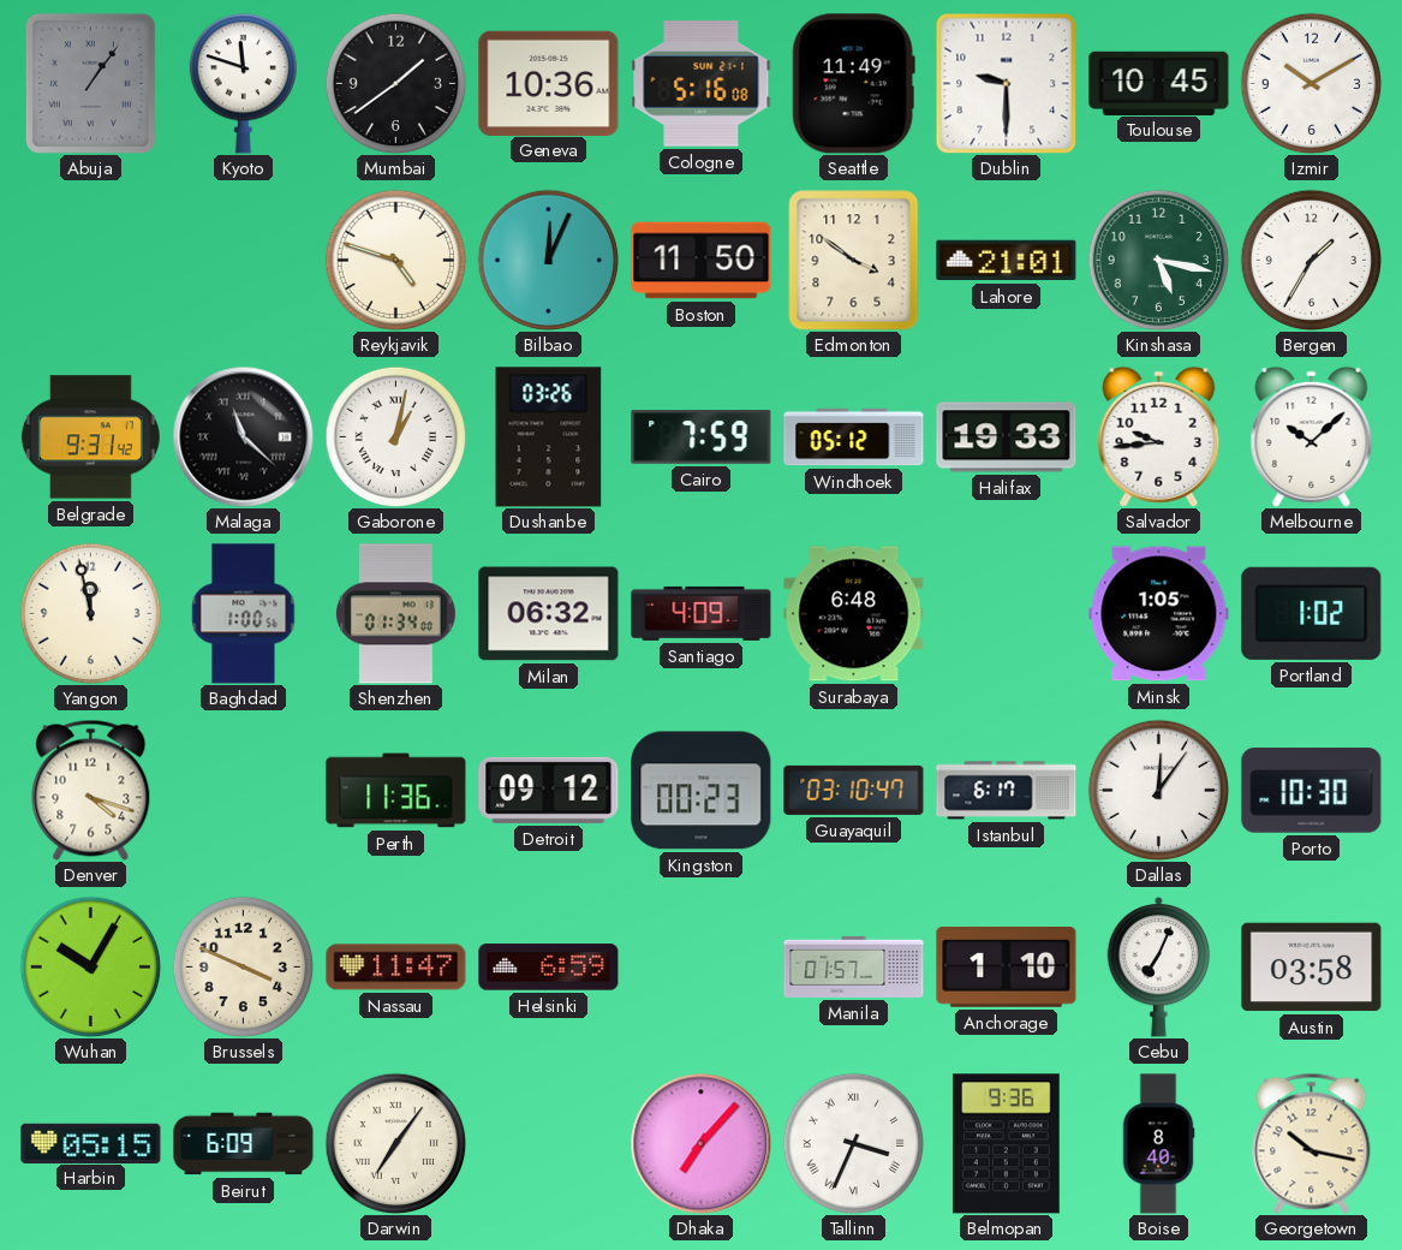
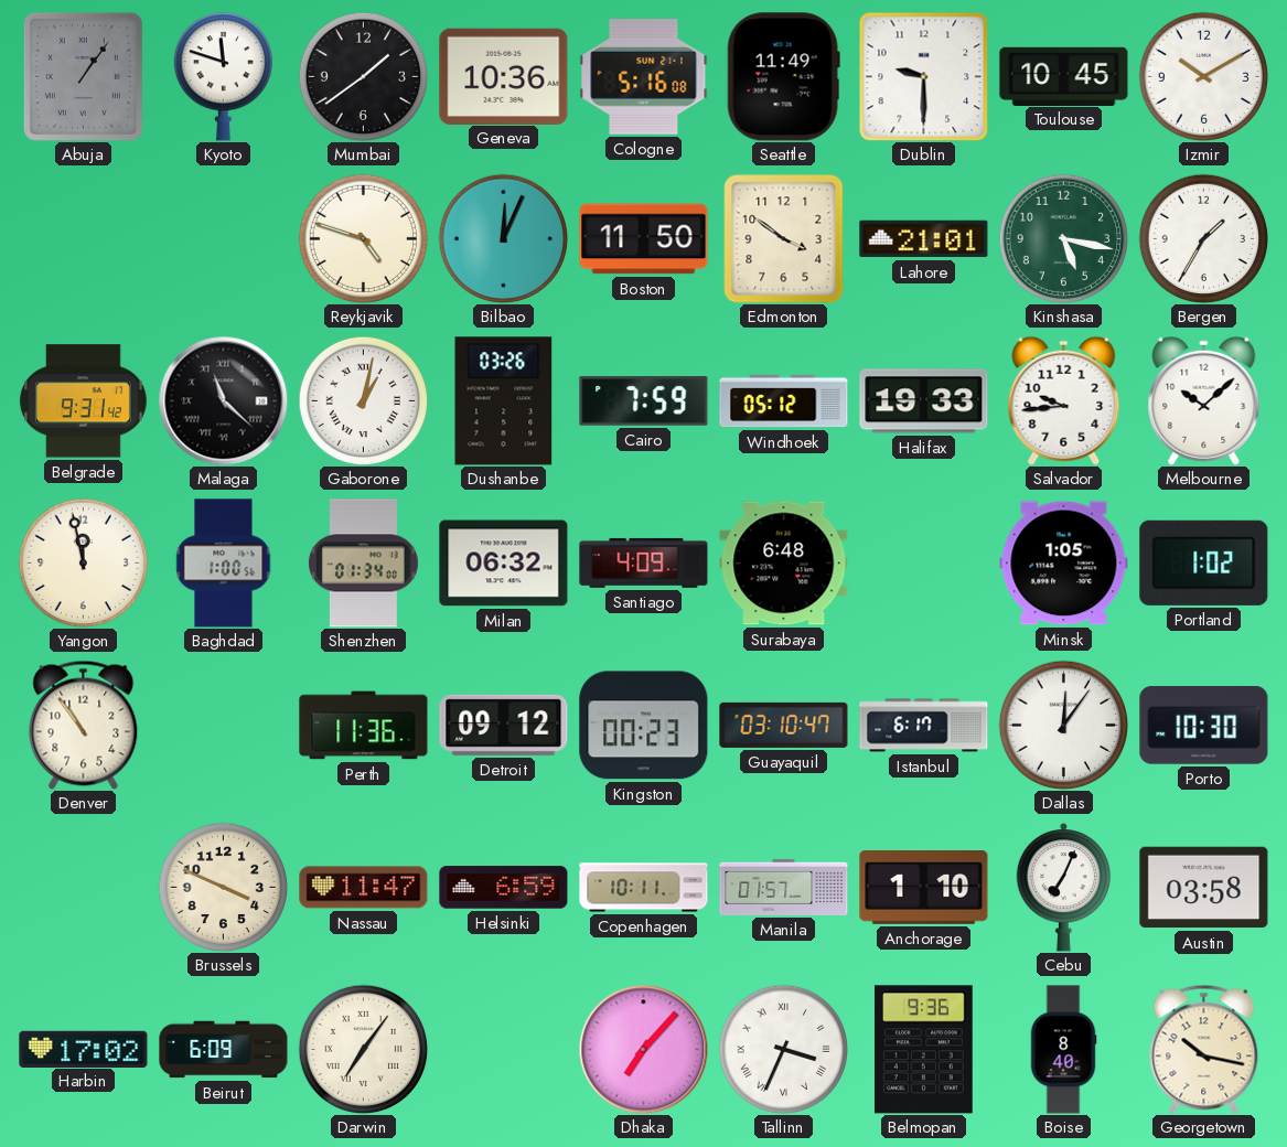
Denver: 4:18 -> 10:54 (84, 725)
Wuhan: 10:05 -> none (90, 966)
Copenhagen: none -> 10:11 (644, 888)
Harbin: 05:15 -> 17:02 (84, 1049)
